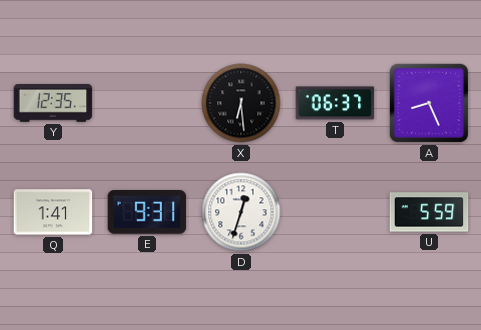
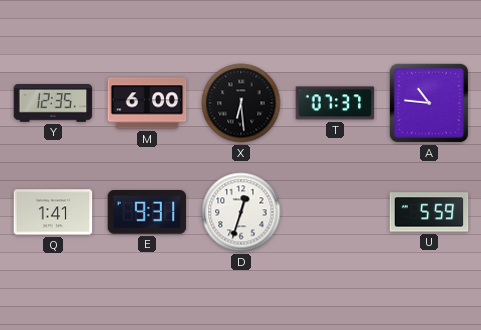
M: none -> 6:00 (147, 103)
T: 06:37 -> 07:37 (335, 103)
A: 8:26 -> 10:46 (429, 103)
